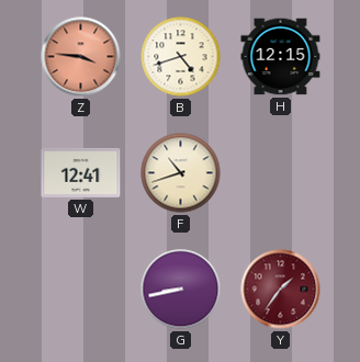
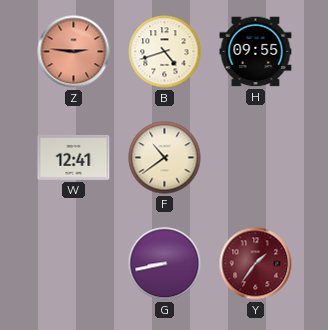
Z: 3:46 -> 2:46 (74, 52)
H: 12:15 -> 09:55 (256, 52)
F: 10:42 -> 10:39 (165, 158)
